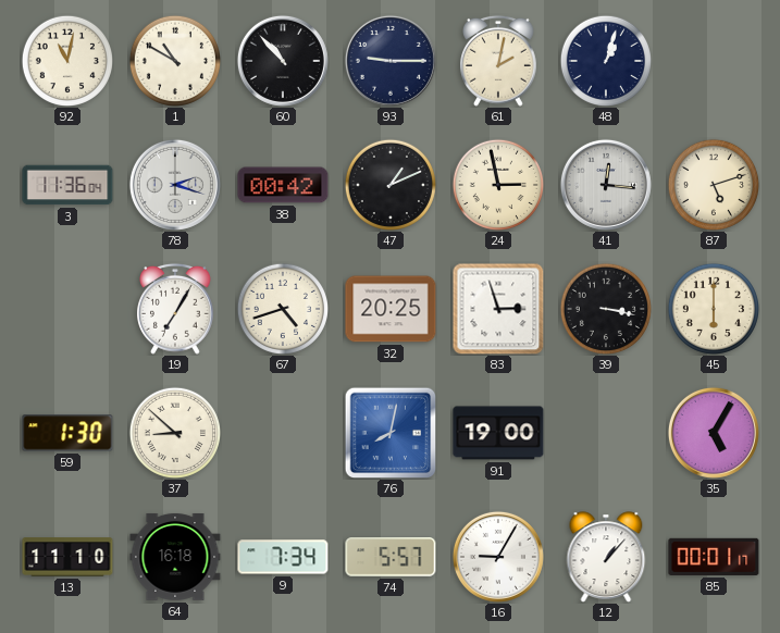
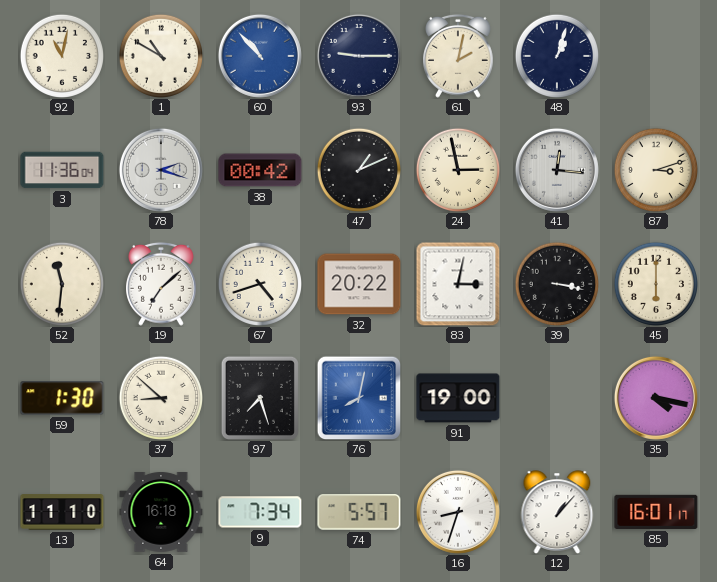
60 dial: black -> blue (260, 56)
87: 5:12 -> 3:12 (655, 169)
52: none -> 11:31 (61, 283)
19: 7:05 -> 7:08 (162, 284)
32: 20:25 -> 20:22 (359, 284)
83: 2:57 -> 3:02 (458, 284)
97: none -> 7:27 (260, 398)
35: 5:05 -> 4:17 (656, 398)
16: 9:05 -> 8:33 (458, 512)
85: 00:01 -> 16:01 (656, 512)
